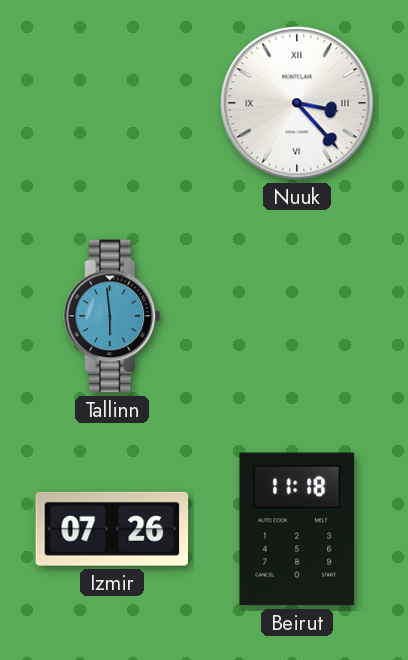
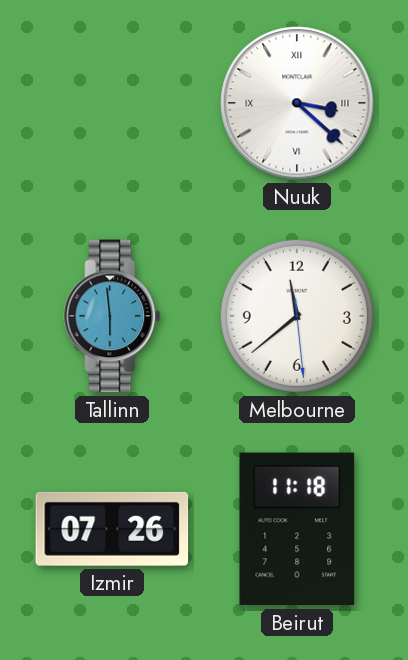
Nuuk: 3:23 -> 3:22 (297, 103)
Melbourne: none -> 11:38 (297, 316)
